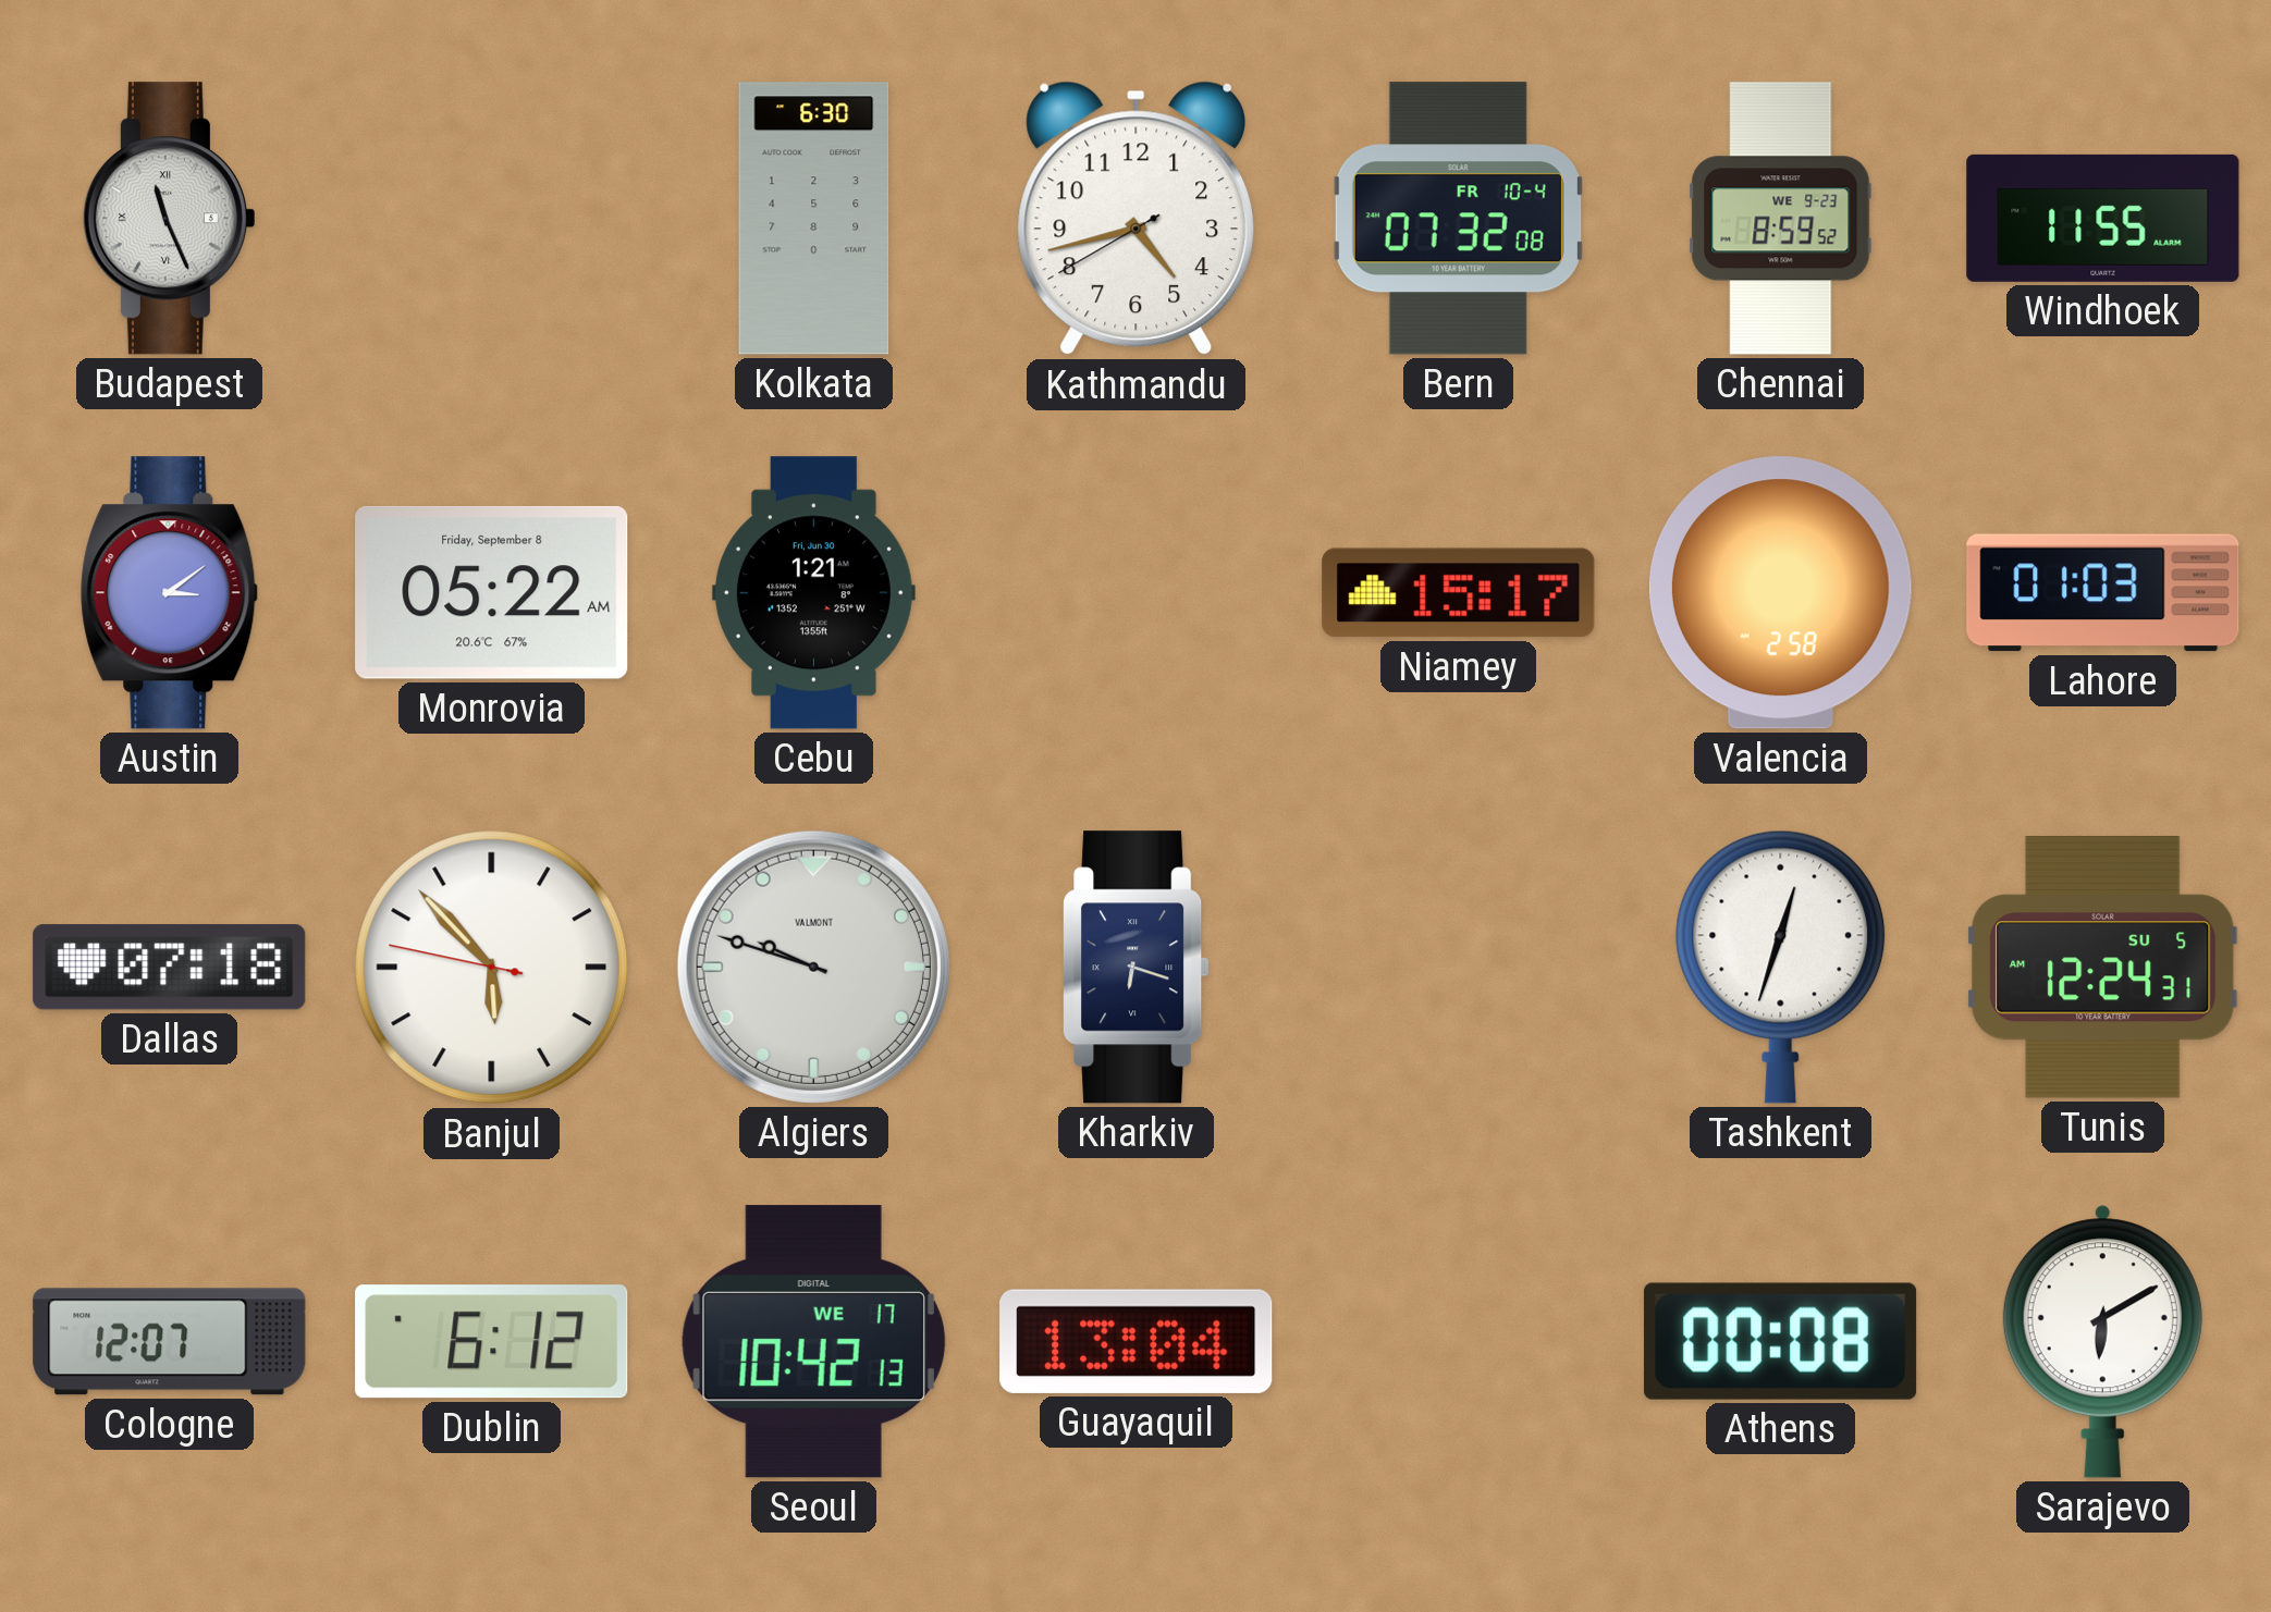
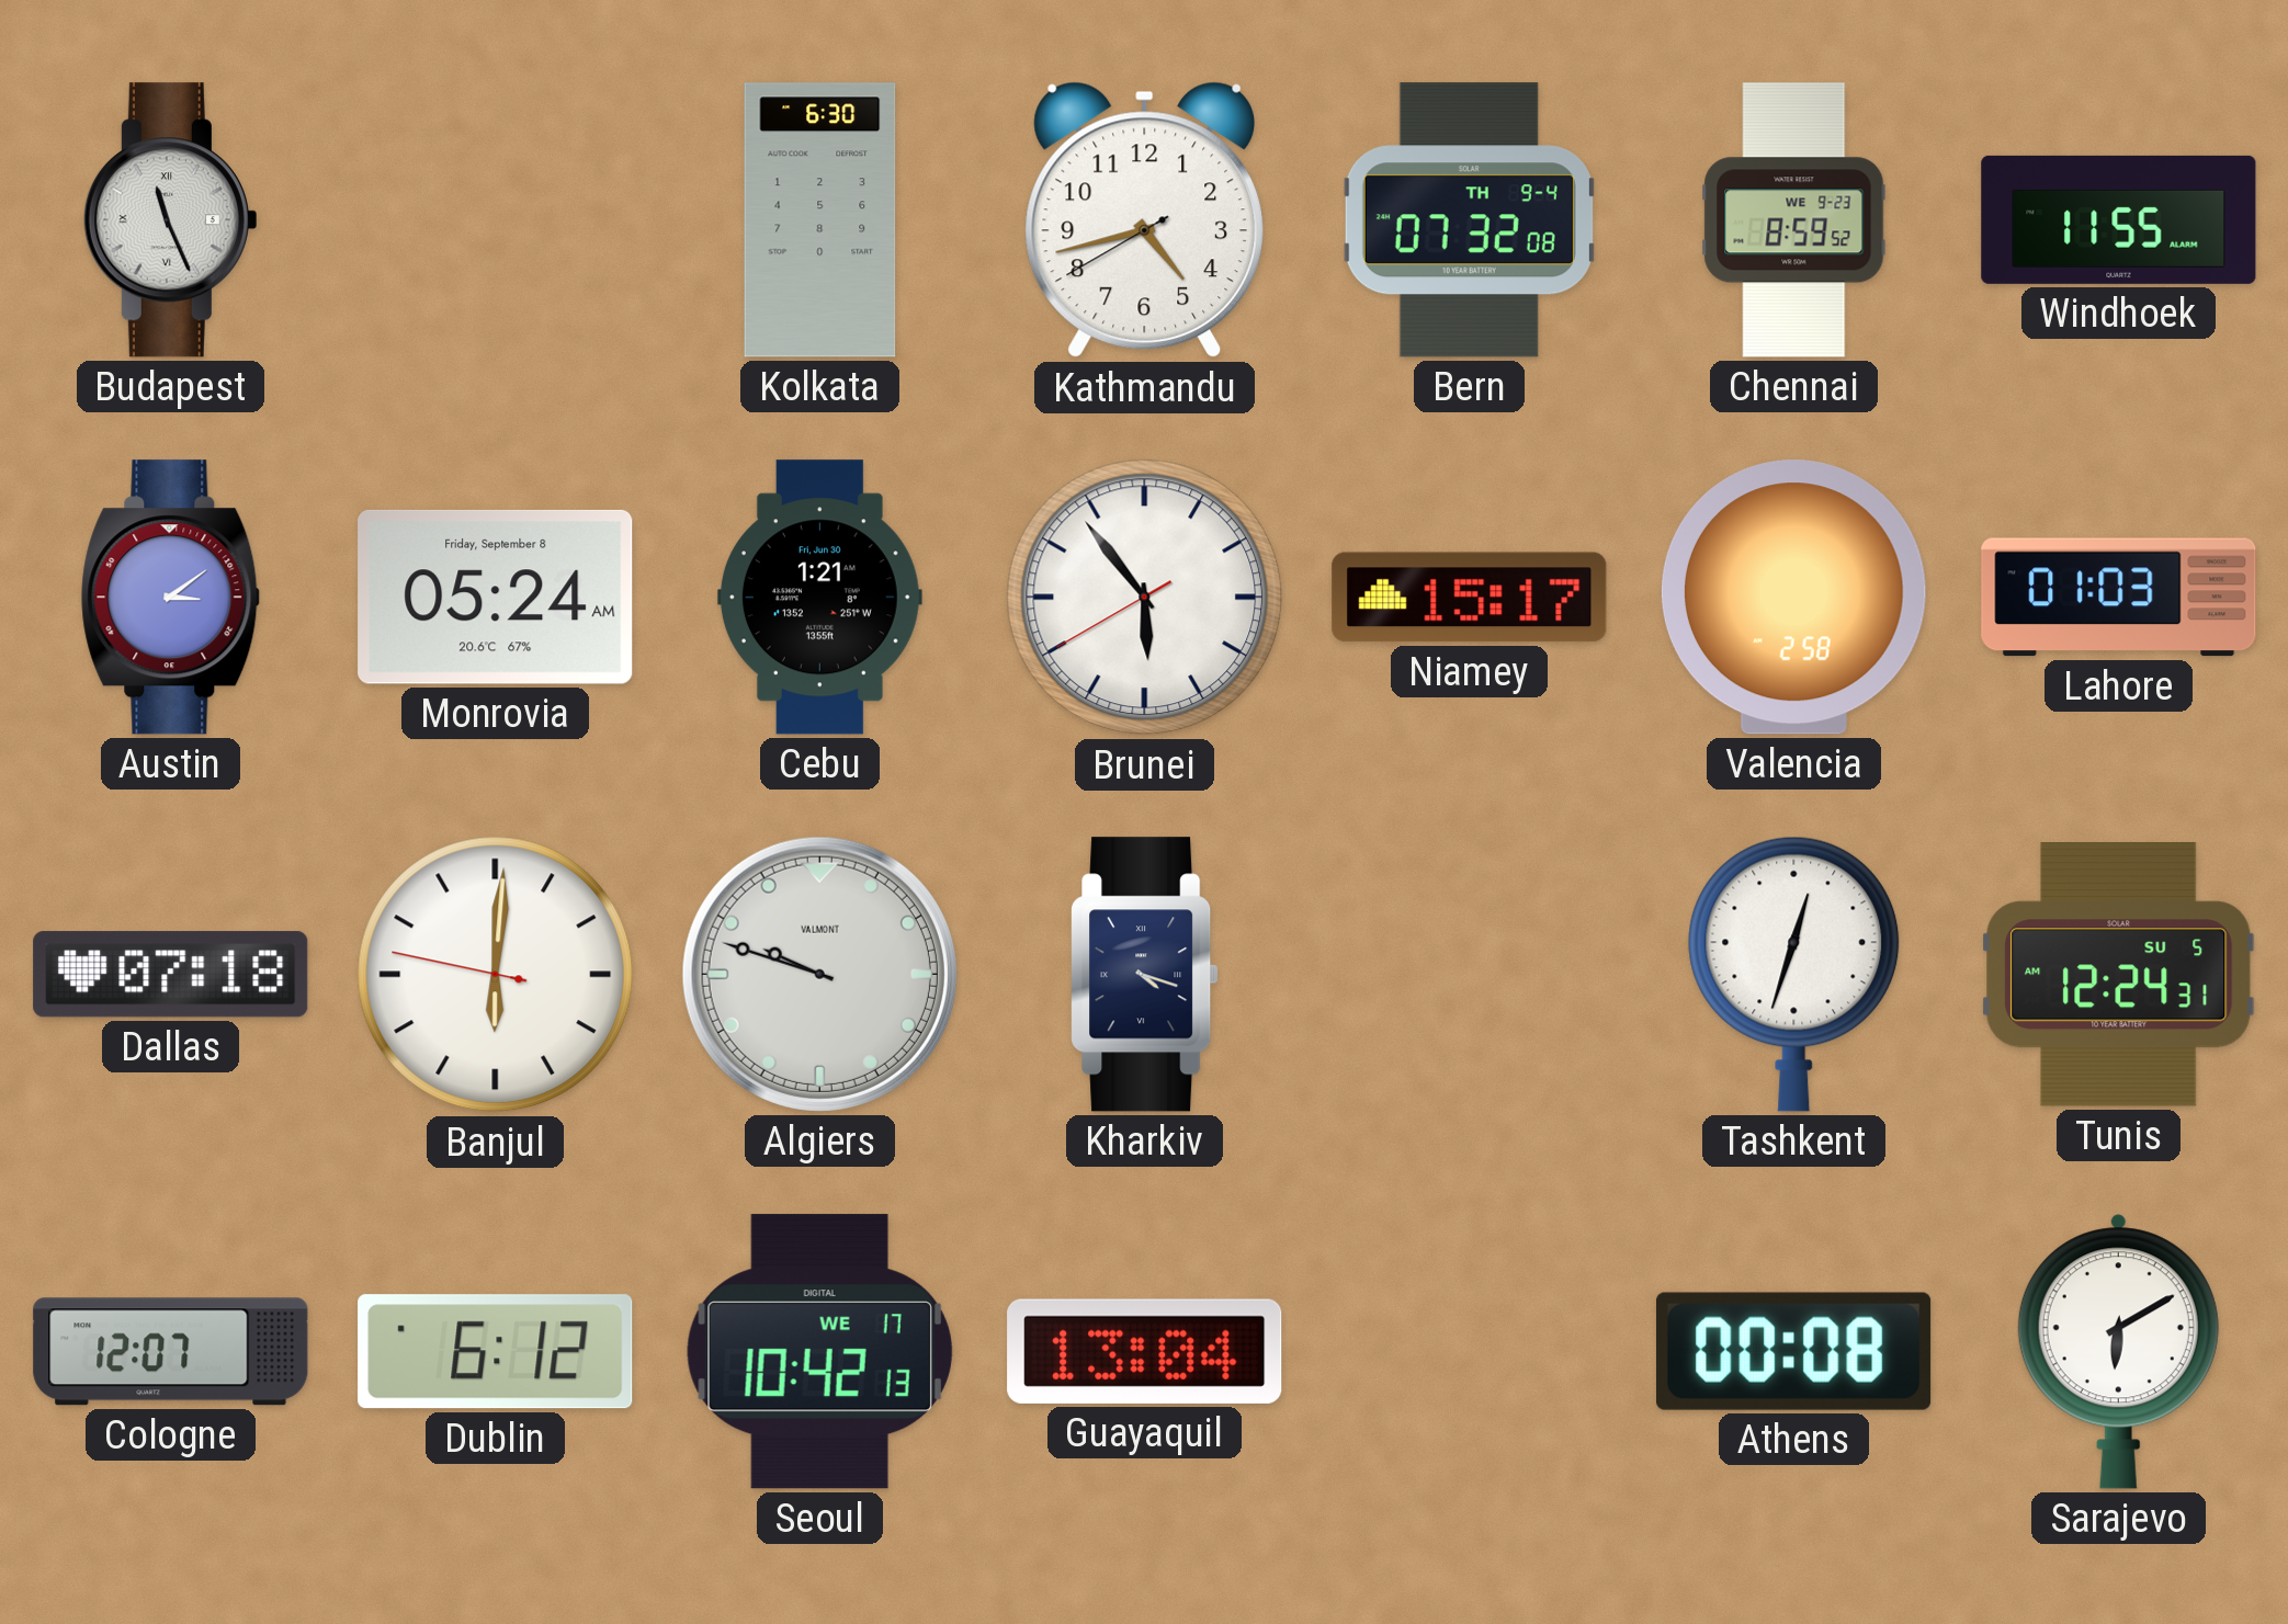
Bern date: FR 10-4 -> TH 9-4 (1469, 220)
Monrovia: 05:22 -> 05:24 (496, 597)
Brunei: none -> 5:53 (1145, 598)
Banjul: 5:52 -> 6:00 (496, 975)
Kharkiv: 6:18 -> 4:18 (1145, 975)
